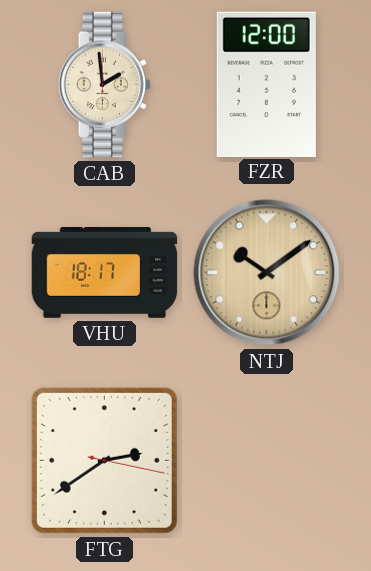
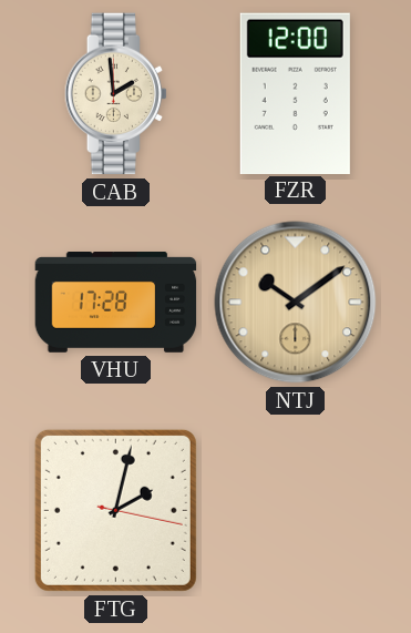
VHU: 18:17 -> 17:28 (116, 303)
FTG: 2:39 -> 2:02 (115, 510)
